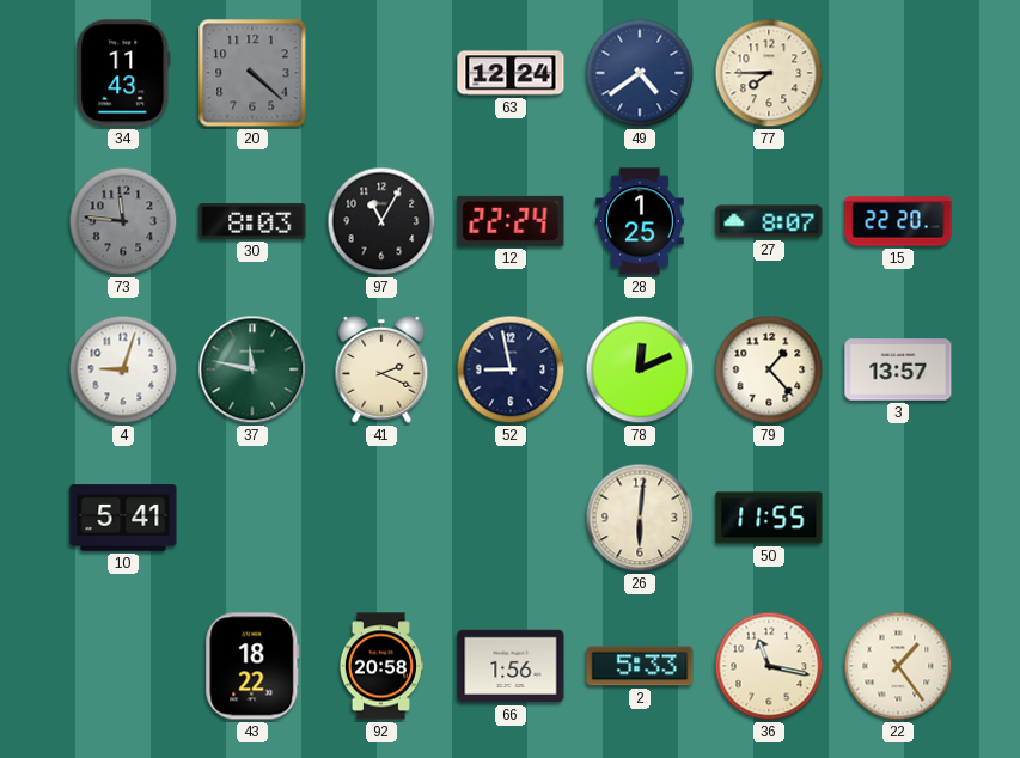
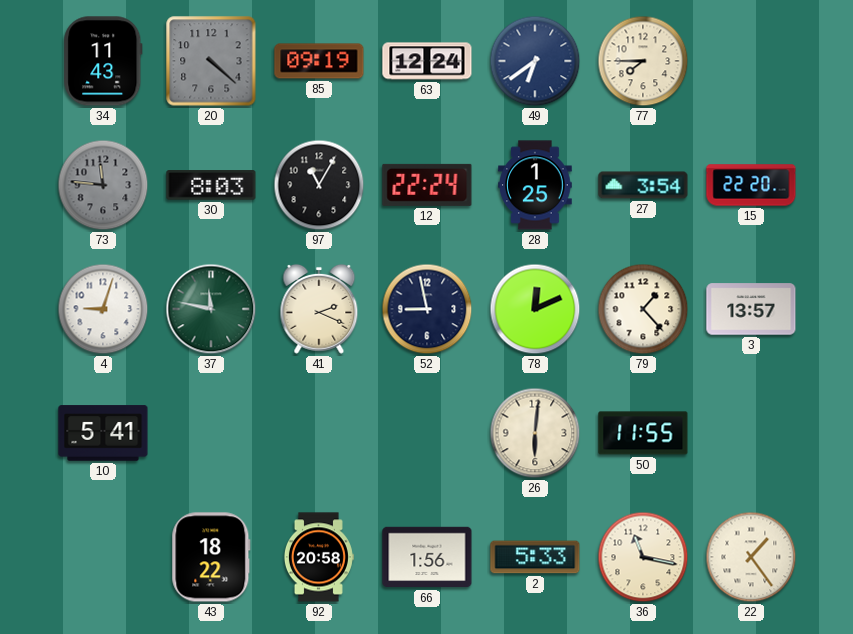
85: none -> 09:19 (319, 61)
49: 4:39 -> 6:39 (535, 61)
27: 8:07 -> 3:54 (643, 185)
